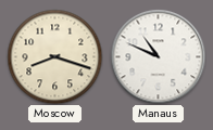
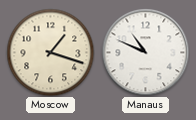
Moscow: 8:18 -> 1:18 (50, 52)
